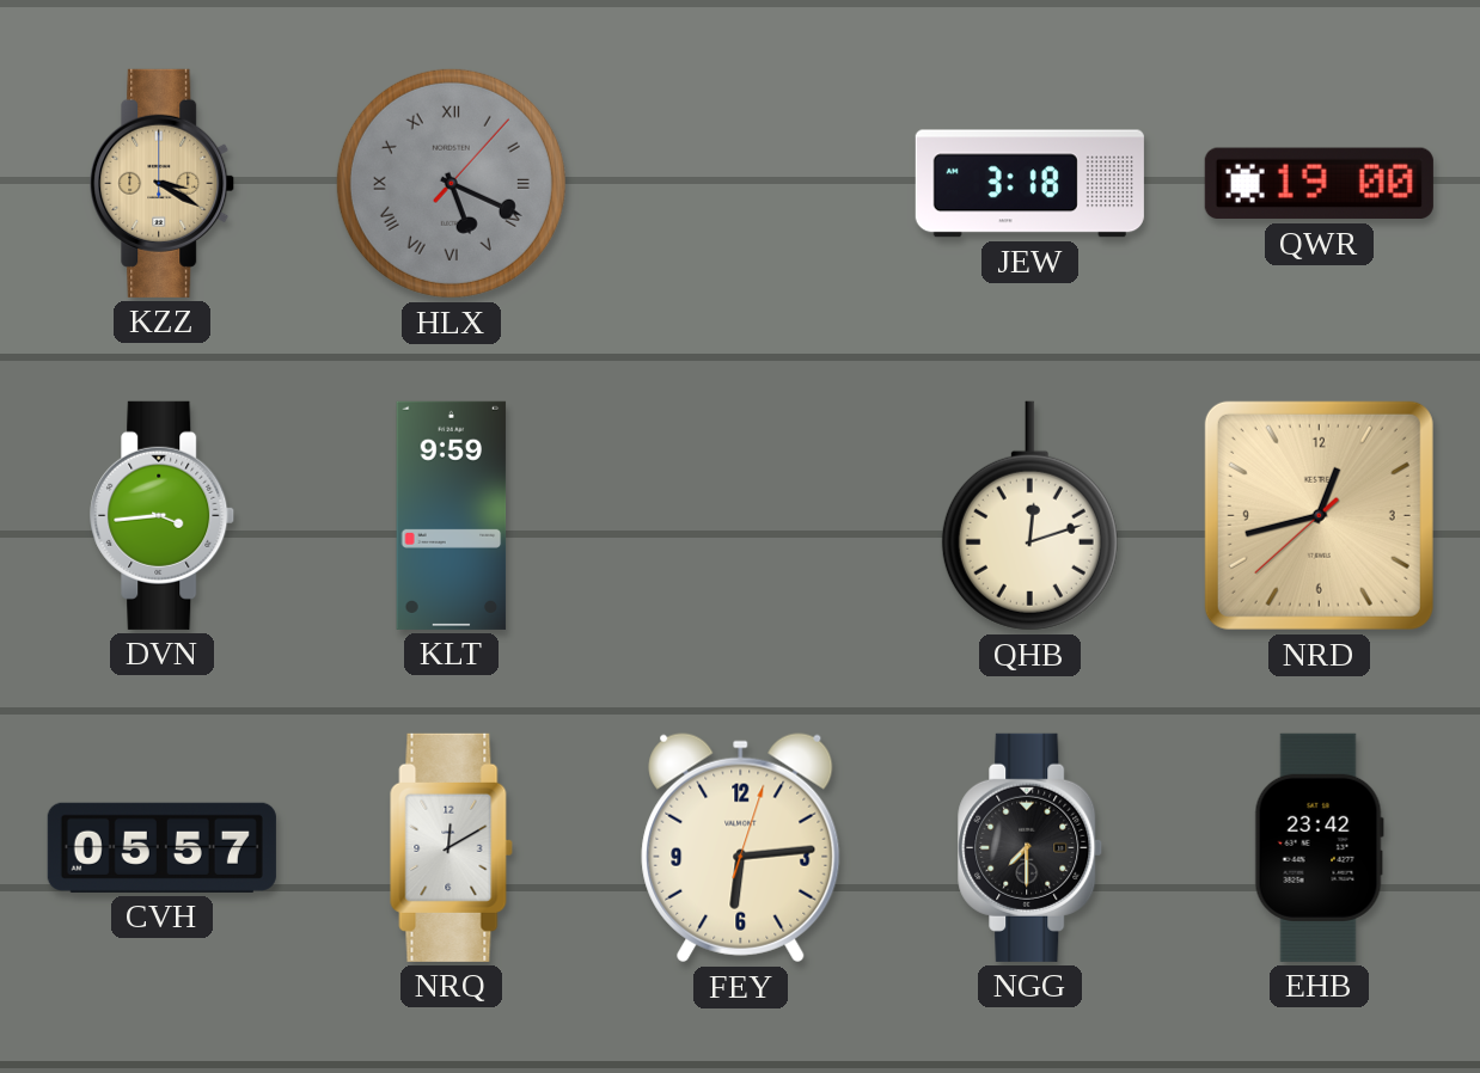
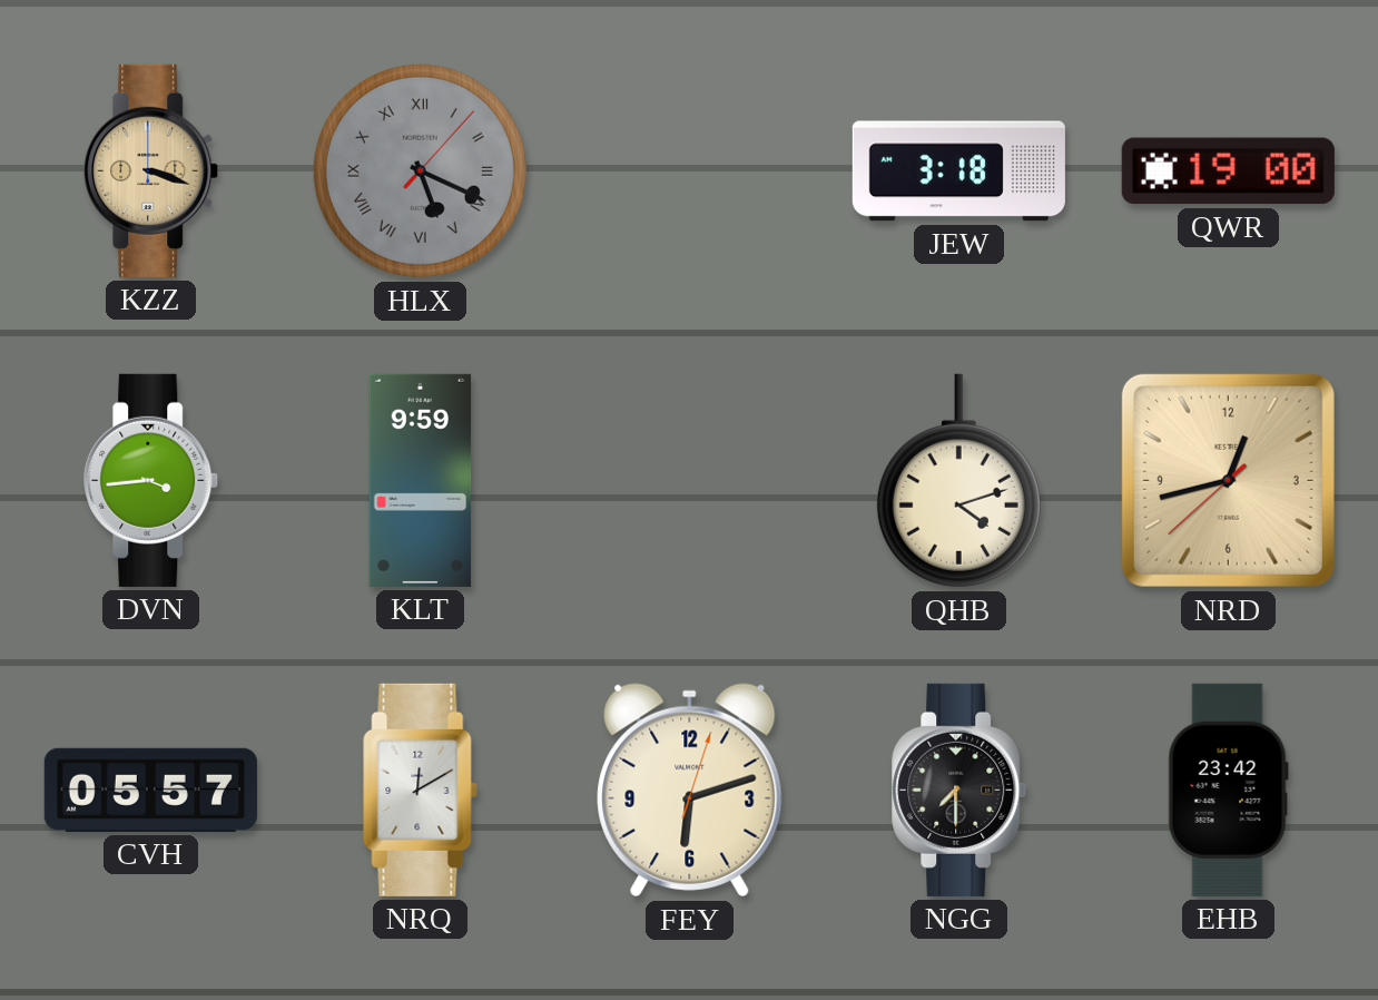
KZZ: 3:20 -> 3:18 (151, 170)
QHB: 12:12 -> 4:12 (958, 481)
FEY: 6:14 -> 6:12 (690, 791)
